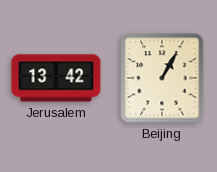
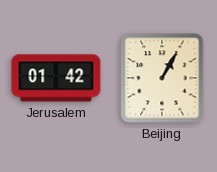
Jerusalem: 13:42 -> 01:42 (56, 78)
